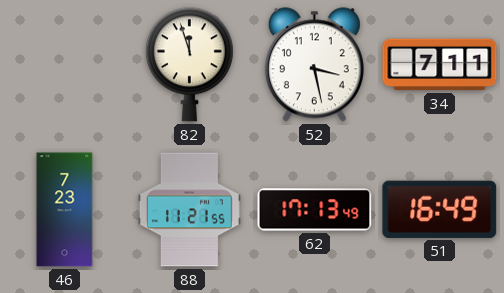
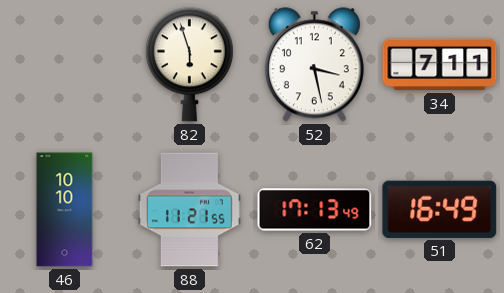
82: 11:57 -> 5:57 (189, 65)
46: 7:23 -> 10:10 (65, 210)
